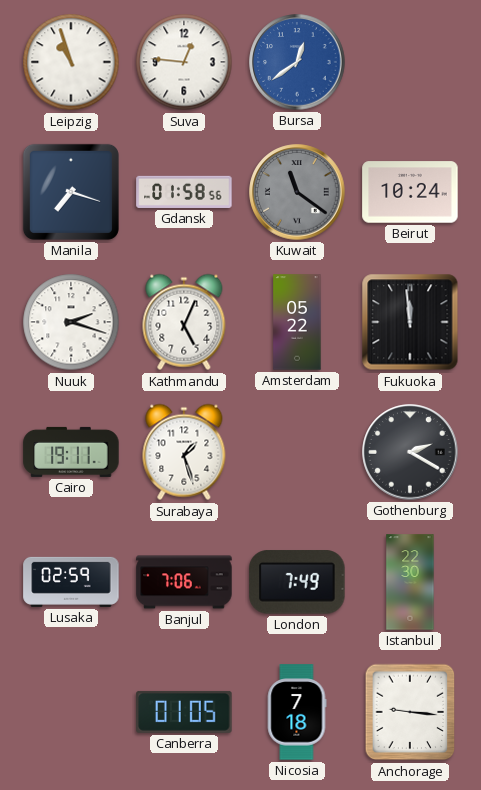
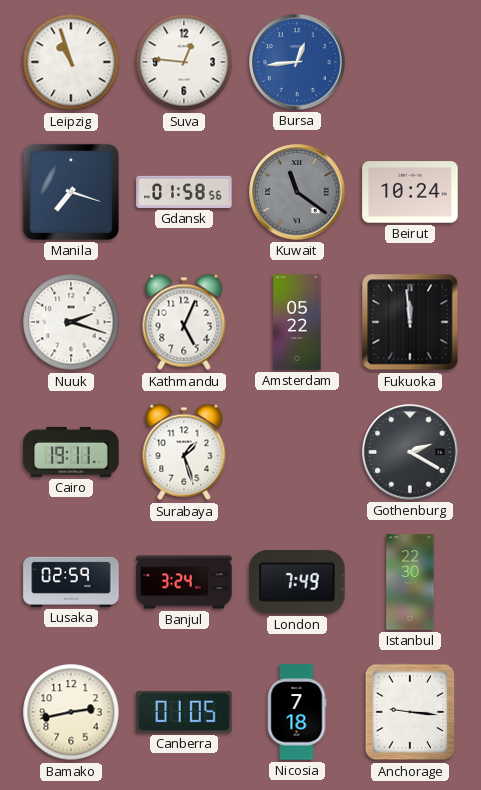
Bursa: 12:39 -> 12:44 (297, 62)
Banjul: 7:06 -> 3:24 (184, 582)
Bamako: none -> 2:43 (71, 712)
